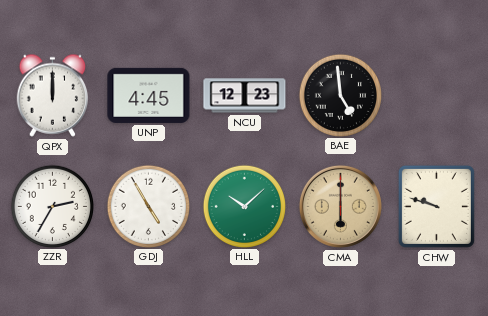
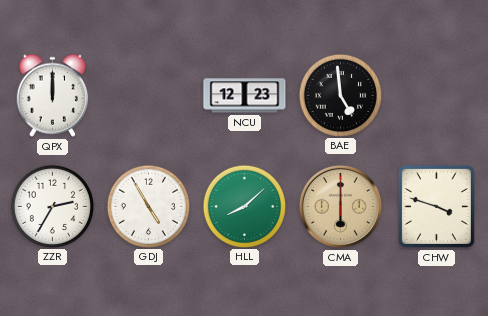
UNP: 4:45 -> none (149, 95)
HLL: 10:08 -> 8:08 (244, 206)
CHW: 9:48 -> 3:48 (436, 206)
